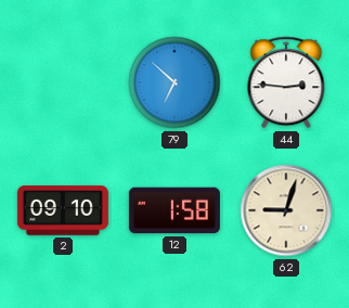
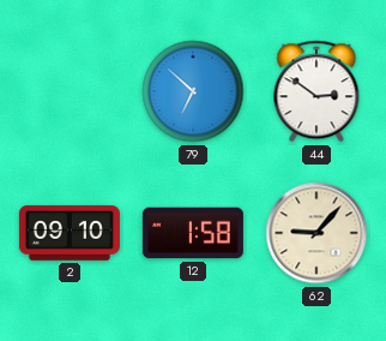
44: 2:46 -> 2:51 (316, 91)
62: 9:03 -> 9:07 (316, 233)
